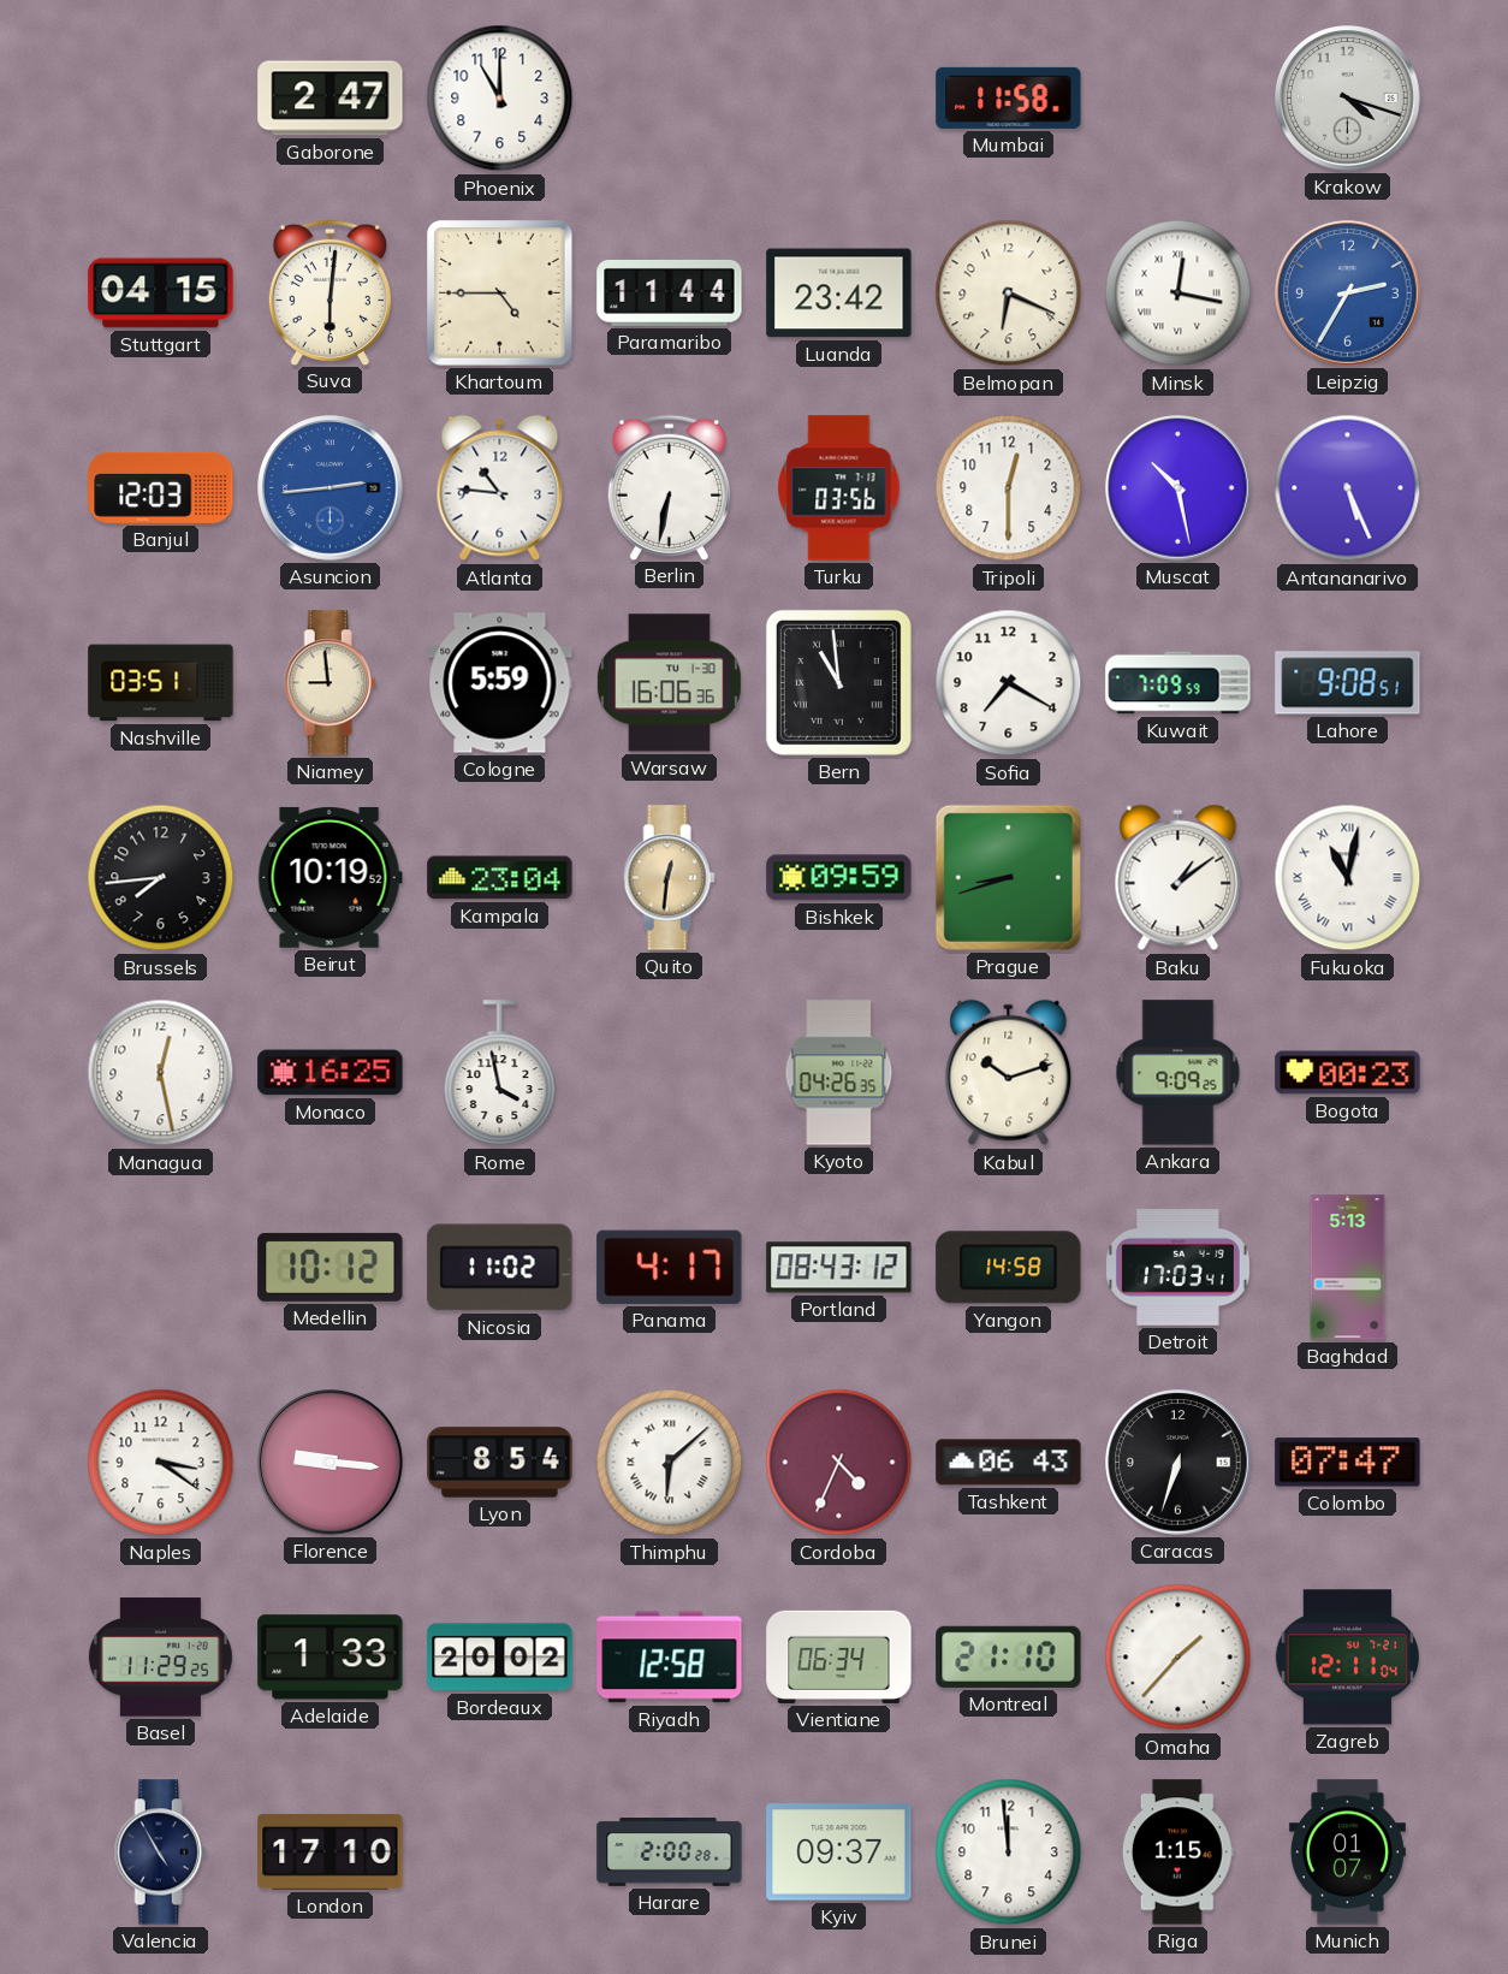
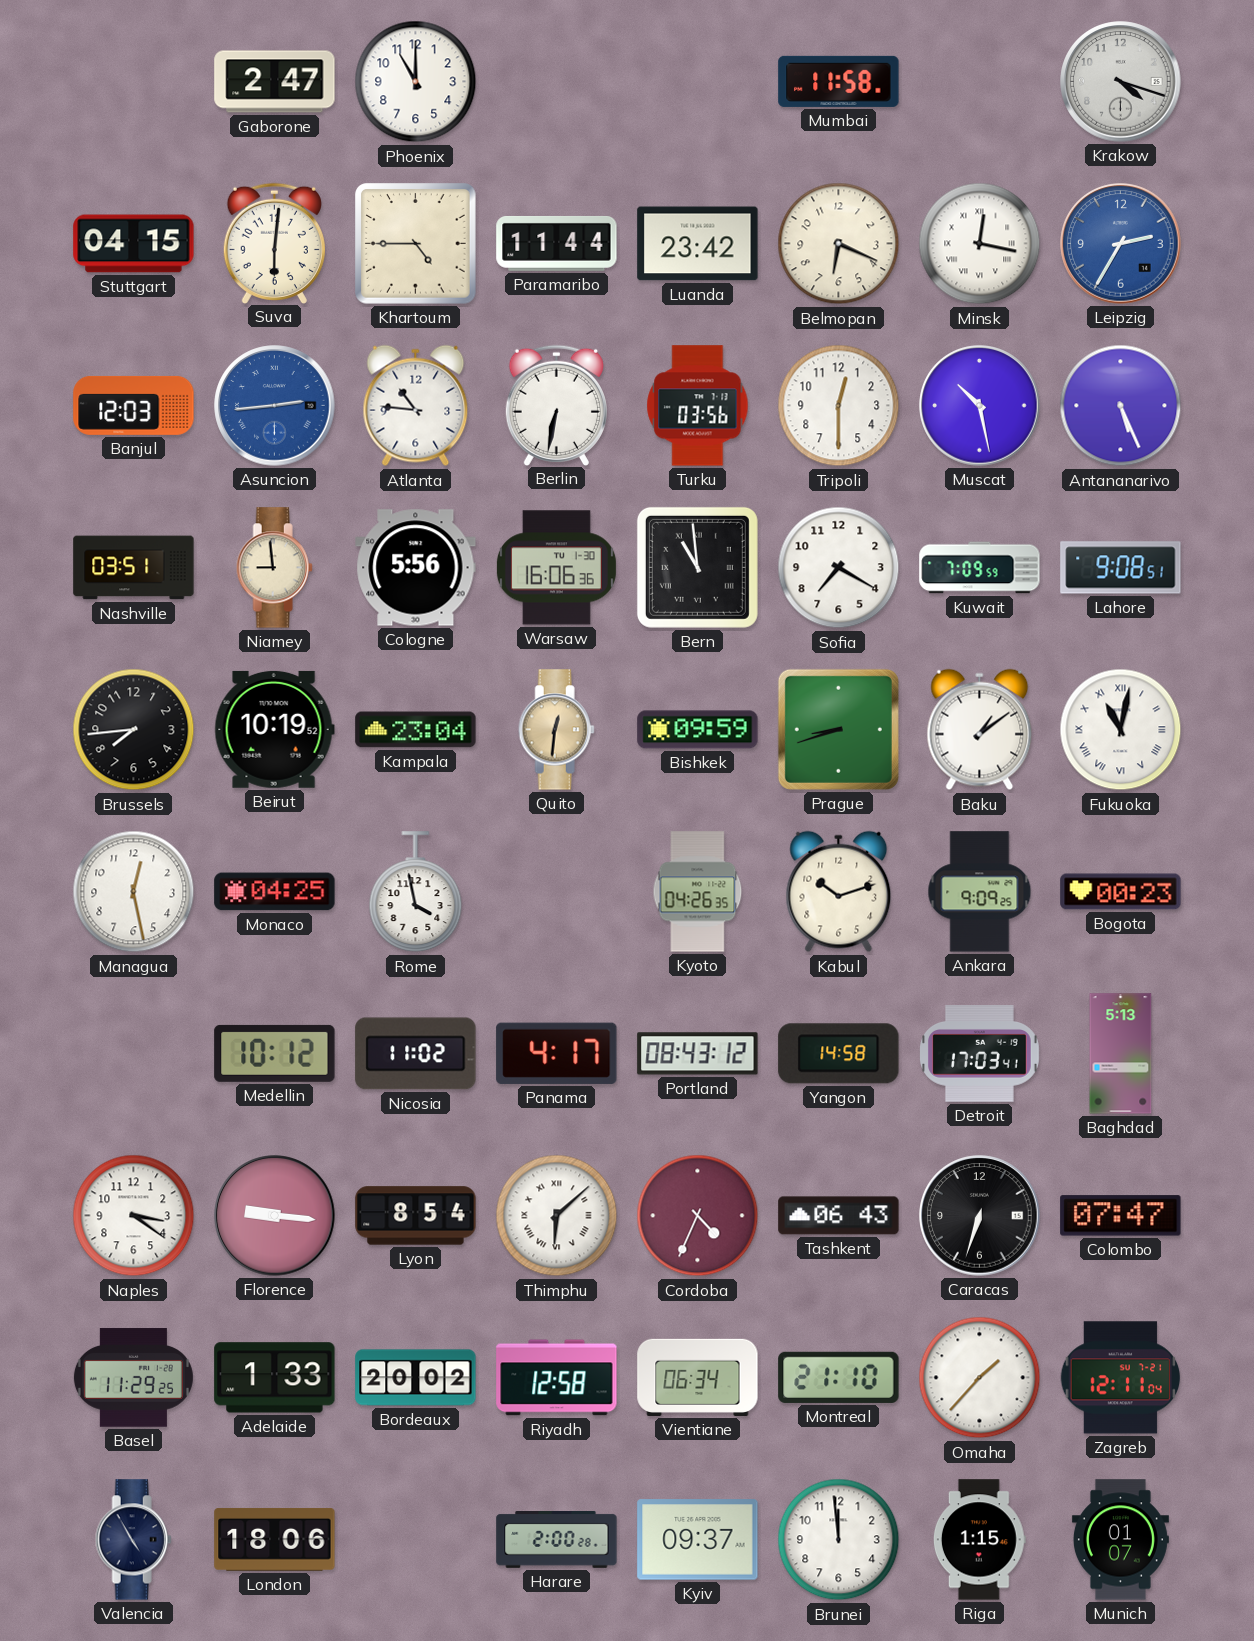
Cologne: 5:59 -> 5:56 (416, 568)
Monaco: 16:25 -> 04:25 (275, 892)
London: 17:10 -> 18:06 (275, 1540)
